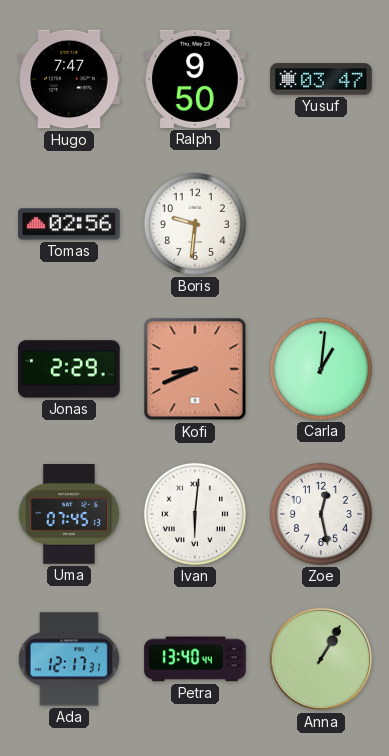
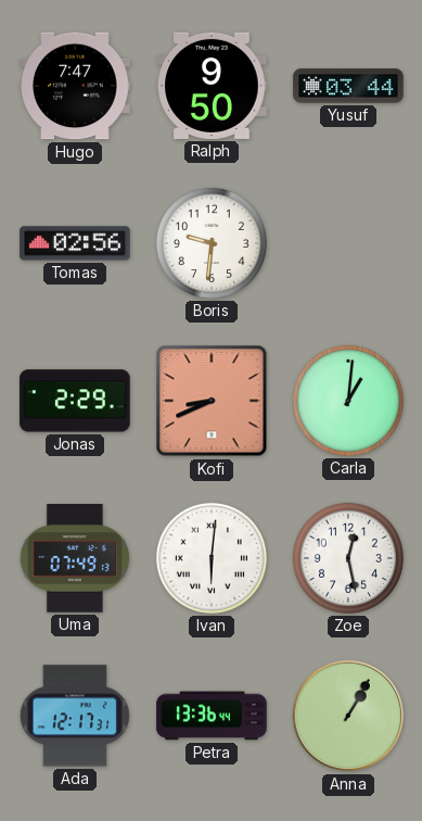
Yusuf: 03:47 -> 03:44 (348, 86)
Uma: 07:45 -> 07:49 (75, 559)
Petra: 13:40 -> 13:36 (212, 716)
